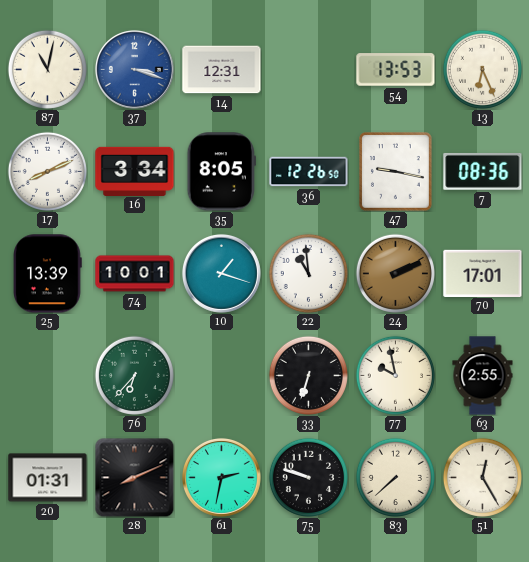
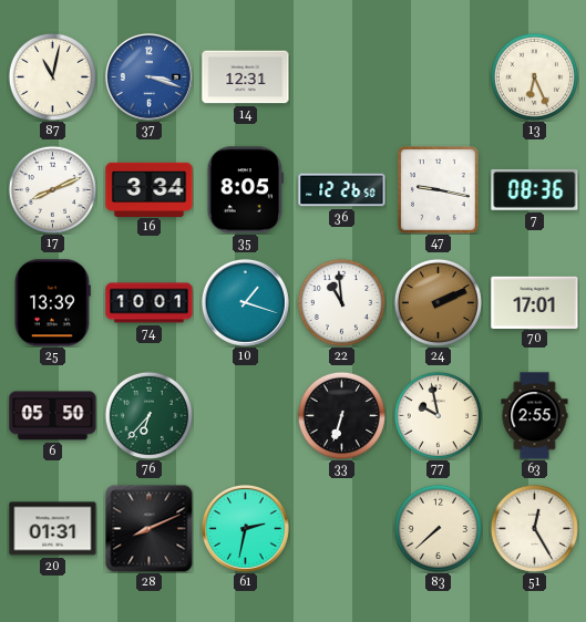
54: 13:53 -> none (396, 70)
6: none -> 05:50 (53, 416)
75: 9:48 -> none (308, 477)
